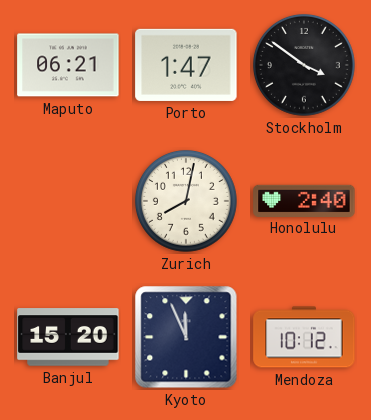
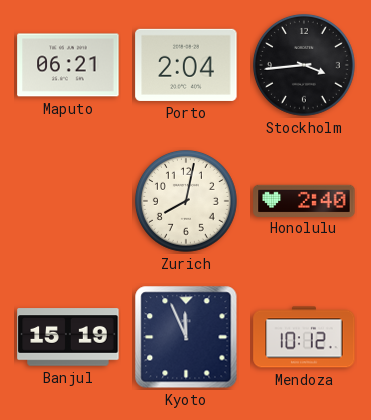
Porto: 1:47 -> 2:04 (186, 65)
Stockholm: 3:51 -> 3:44 (304, 65)
Banjul: 15:20 -> 15:19 (68, 337)
